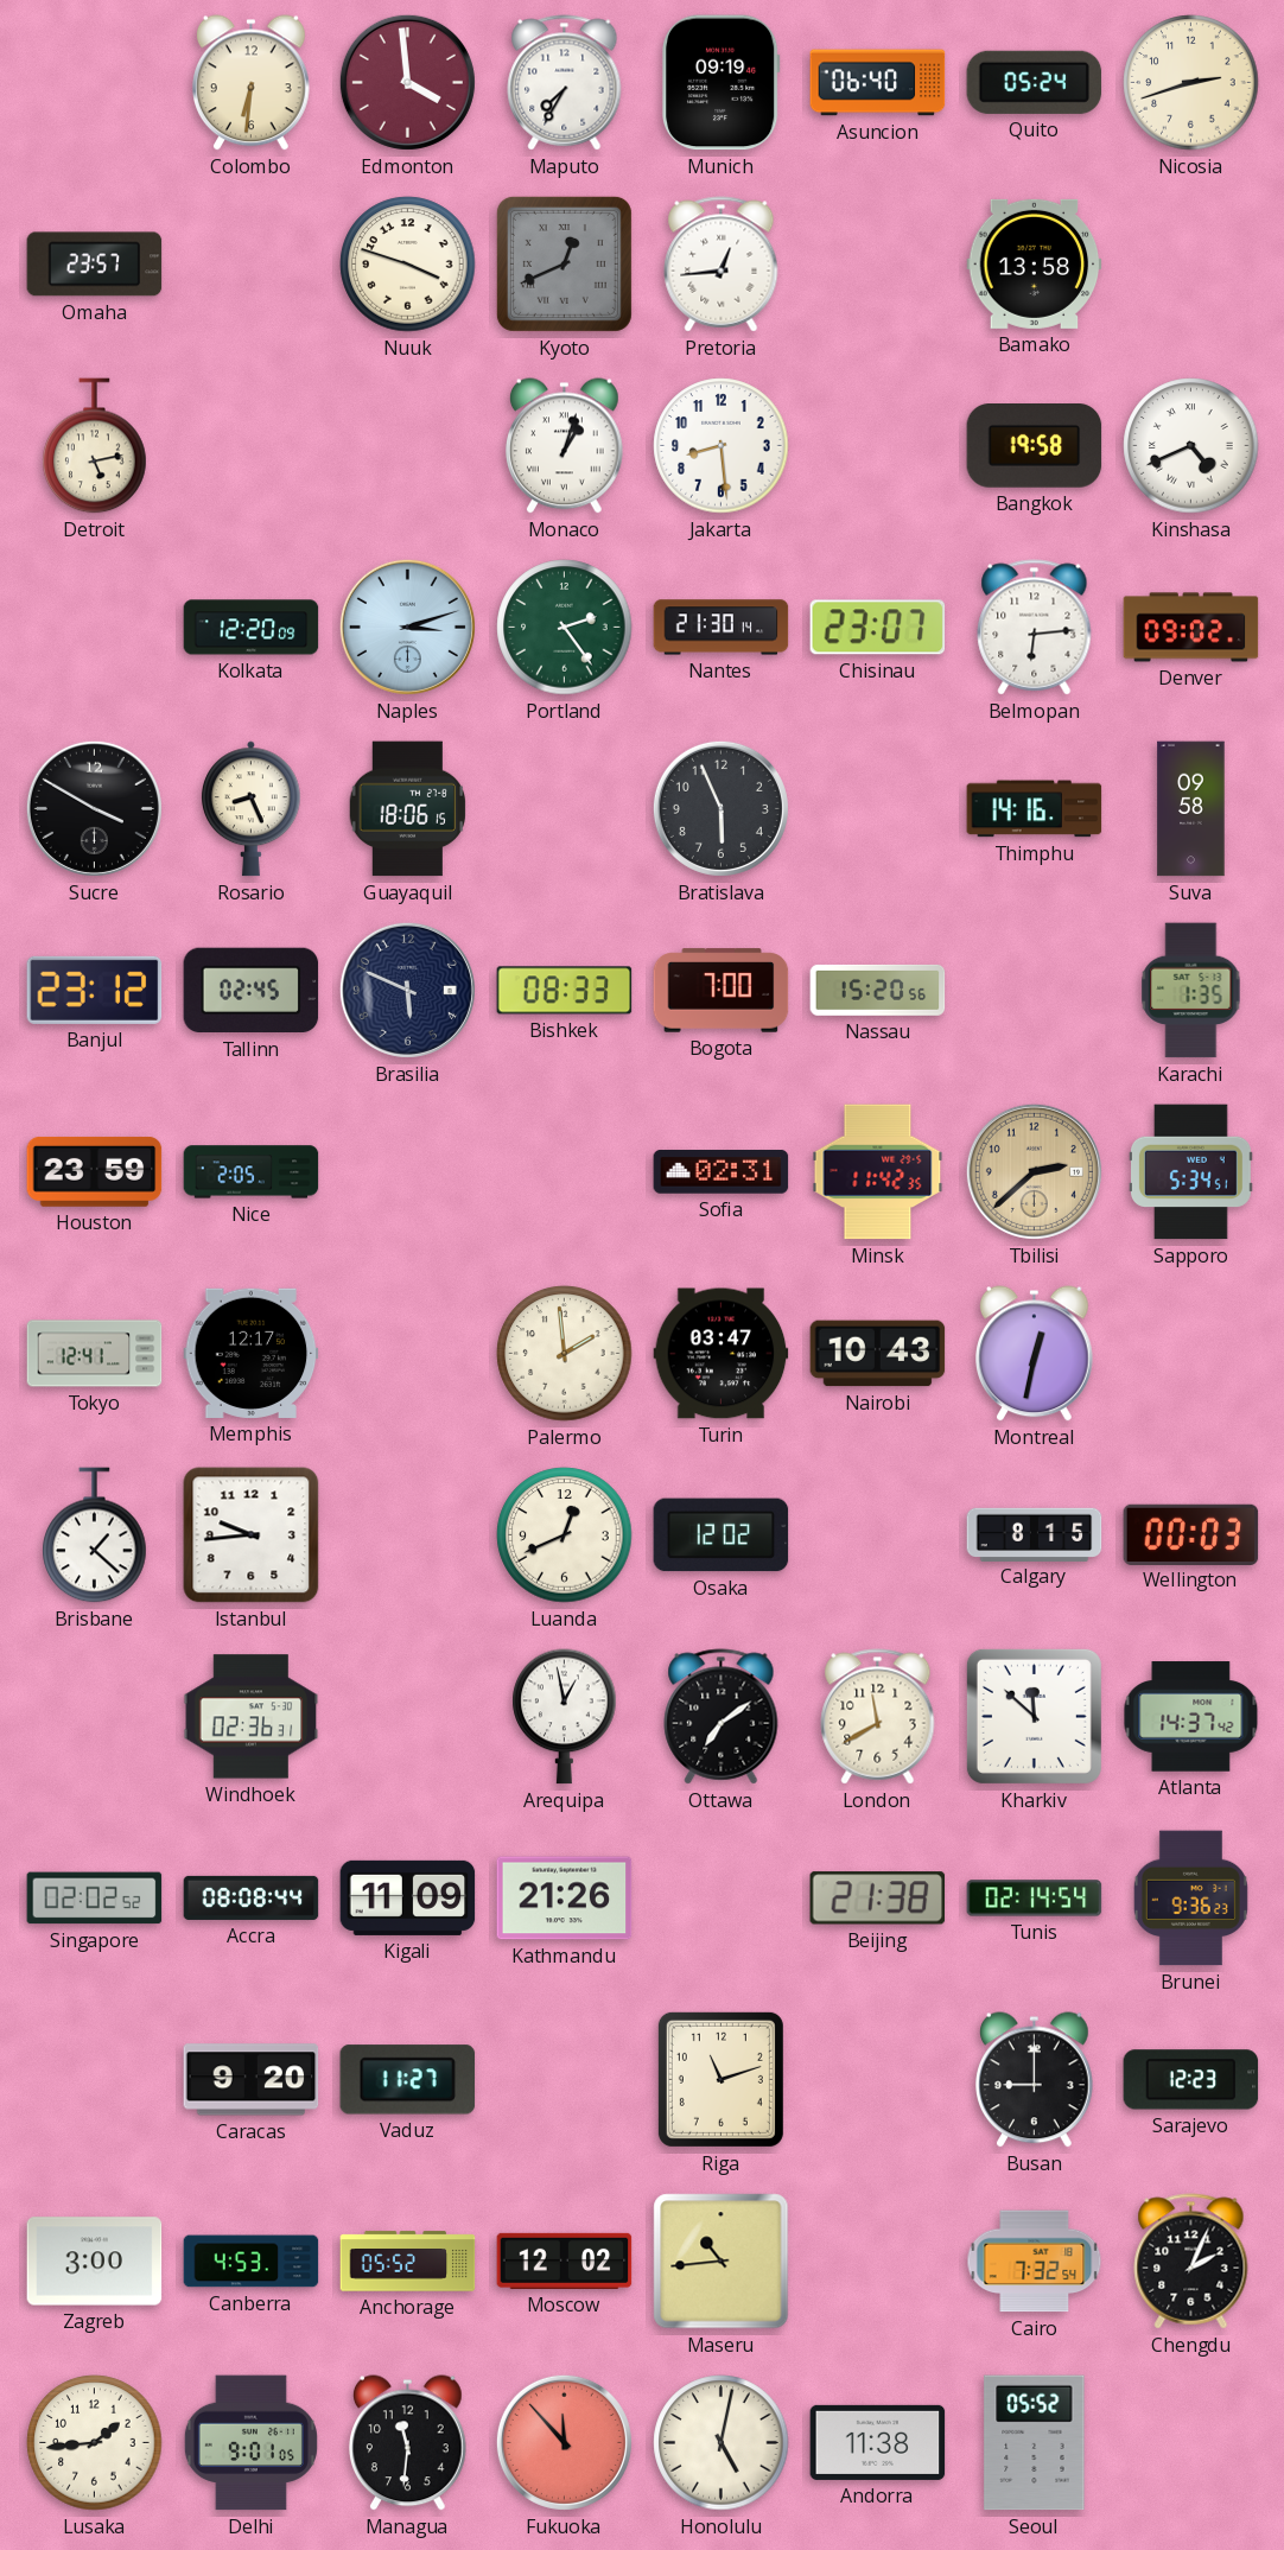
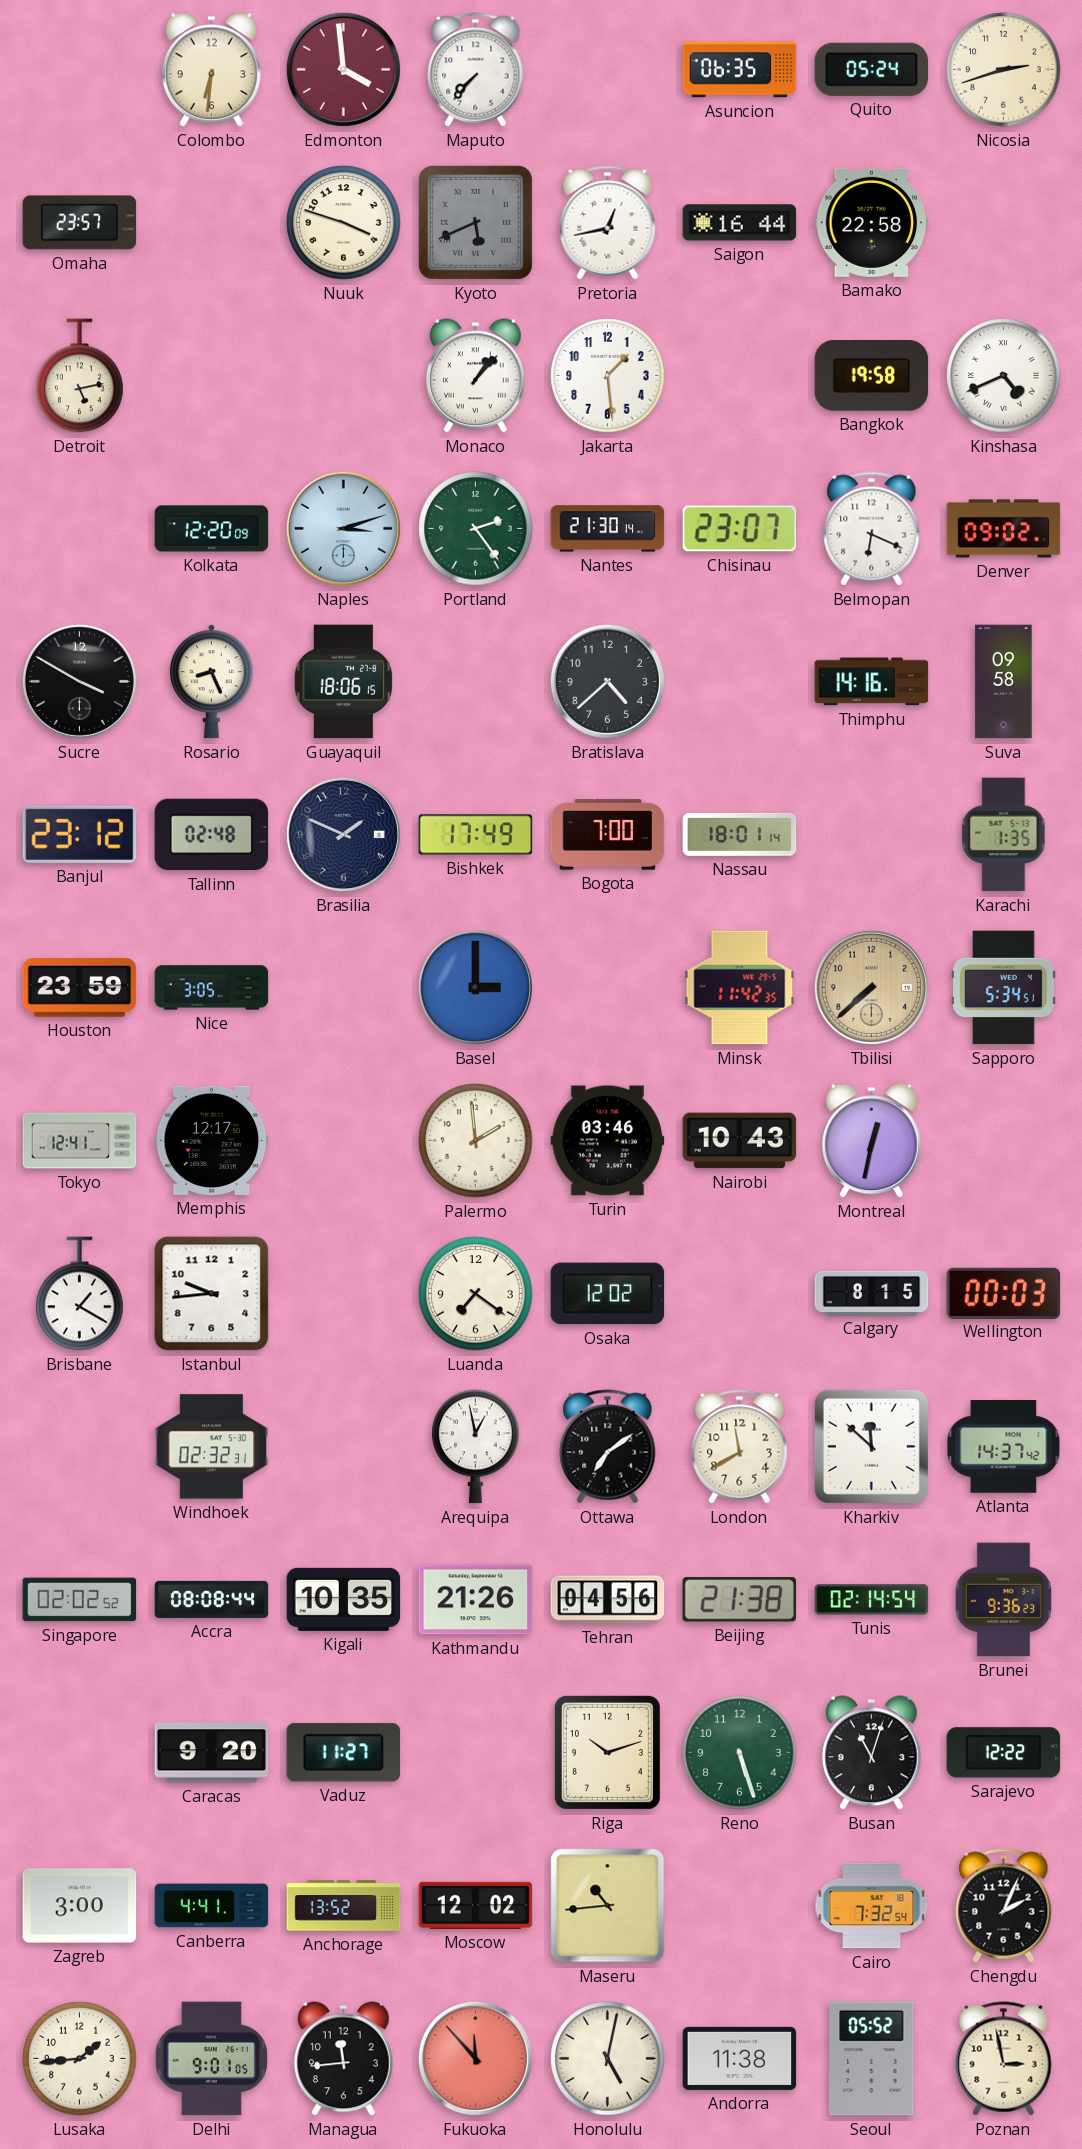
Maputo: 7:35 -> 7:37 (476, 70)
Munich: 09:19 -> none (722, 83)
Asuncion: 06:40 -> 06:35 (740, 70)
Kyoto: 12:41 -> 5:41 (475, 222)
Pretoria: 12:44 -> 12:43 (608, 223)
Saigon: none -> 16:44 (740, 223)
Bamako: 13:58 -> 22:58 (872, 222)
Monaco: 1:03 -> 1:07 (476, 376)
Jakarta: 8:29 -> 1:29 (608, 376)
Belmopan: 6:14 -> 6:19 (872, 529)
Bratislava: 5:56 -> 4:38 (607, 681)
Tallinn: 02:45 -> 02:48 (212, 835)
Brasilia: 5:49 -> 1:49 (343, 834)
Bishkek: 08:33 -> 17:49 (476, 835)
Nassau: 15:20 -> 18:01 (740, 834)
Nice: 2:05 -> 3:05 (212, 988)
Basel: none -> 3:00 (475, 987)
Sofia: 02:31 -> none (722, 1172)
Tbilisi: 2:38 -> 7:38 (871, 987)
Turin: 03:47 -> 03:46 (608, 1141)
Brisbane: 1:22 -> 1:20 (80, 1294)
Luanda: 12:41 -> 7:21 (476, 1294)
Windhoek: 02:36 -> 02:32 (212, 1447)
Kigali: 11:09 -> 10:35 (344, 1599)
Tehran: none -> 04:56 (608, 1600)
Riga: 11:12 -> 10:12 (607, 1752)
Reno: none -> 5:27 (740, 1753)
Busan: 9:00 -> 11:03 (872, 1753)
Sarajevo: 12:23 -> 12:22 (1004, 1753)
Canberra: 4:53 -> 4:41 (212, 1906)
Anchorage: 05:52 -> 13:52 (344, 1906)
Managua: 11:31 -> 11:44 (344, 2059)
Poznan: none -> 2:58 (1004, 2059)
